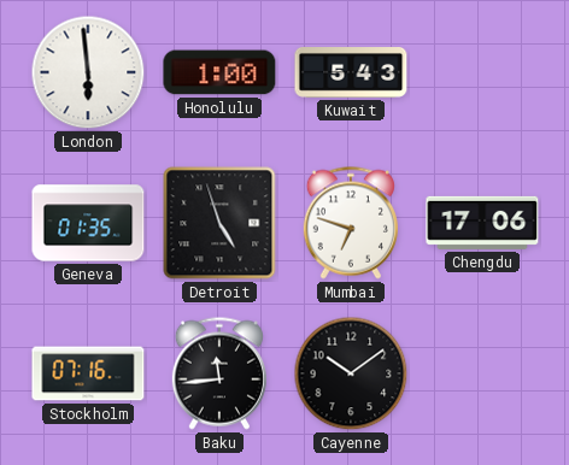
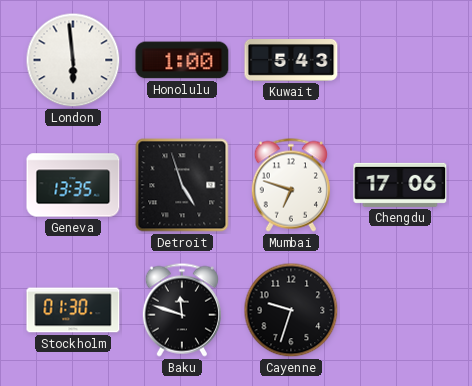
Geneva: 01:35 -> 13:35 (73, 185)
Stockholm: 07:16 -> 01:30 (73, 310)
Baku: 11:44 -> 11:48 (182, 310)
Cayenne: 10:09 -> 9:33 (291, 310)
